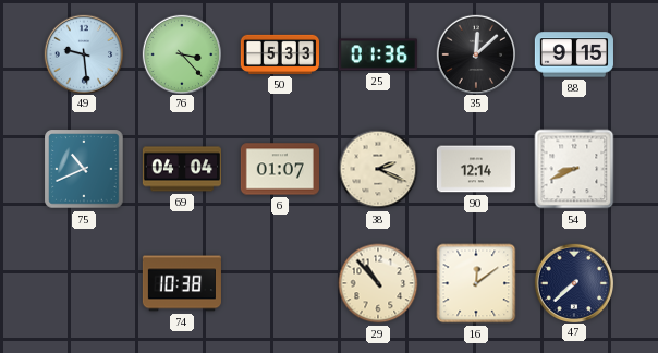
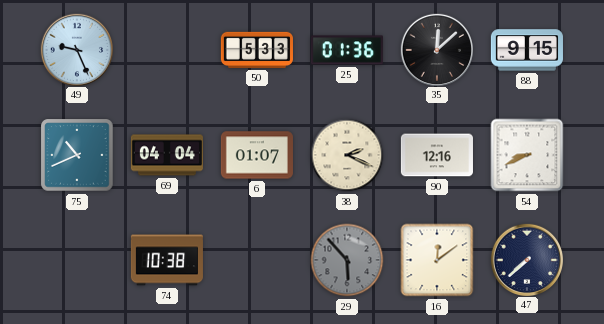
49: 9:29 -> 9:26 (76, 49)
76: 3:23 -> none (181, 53)
90: 12:14 -> 12:16 (437, 155)
29: 10:53 -> 5:53 (347, 260)
29 dial: cream -> grey (347, 260)
